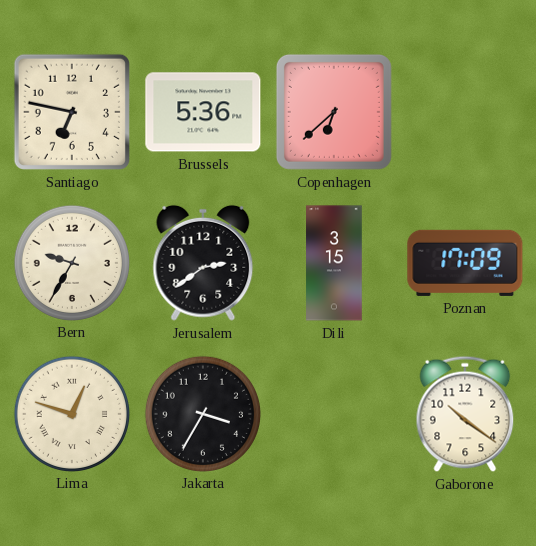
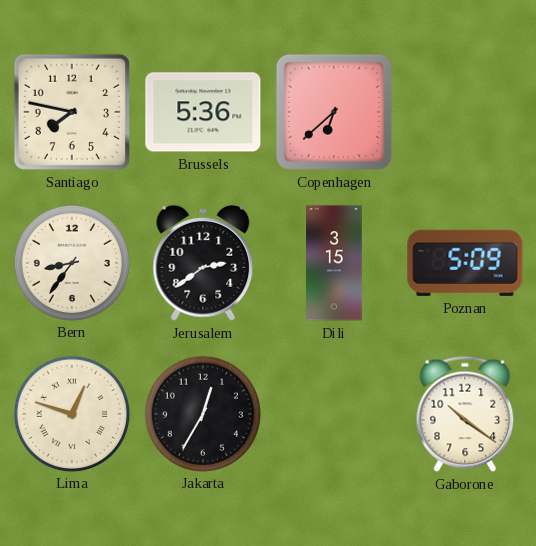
Santiago: 6:47 -> 7:47 (72, 112)
Bern: 9:35 -> 8:36 (71, 262)
Poznan: 17:09 -> 5:09 (465, 263)
Jakarta: 3:35 -> 12:35 (202, 413)
